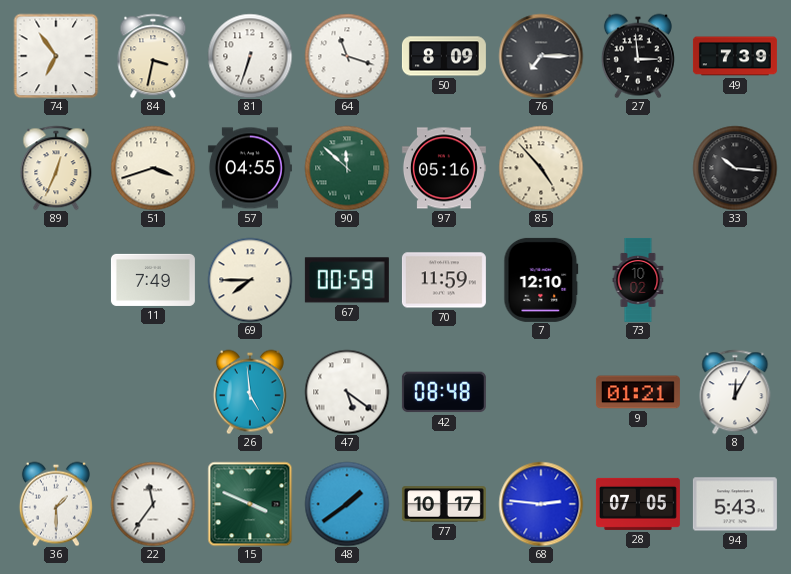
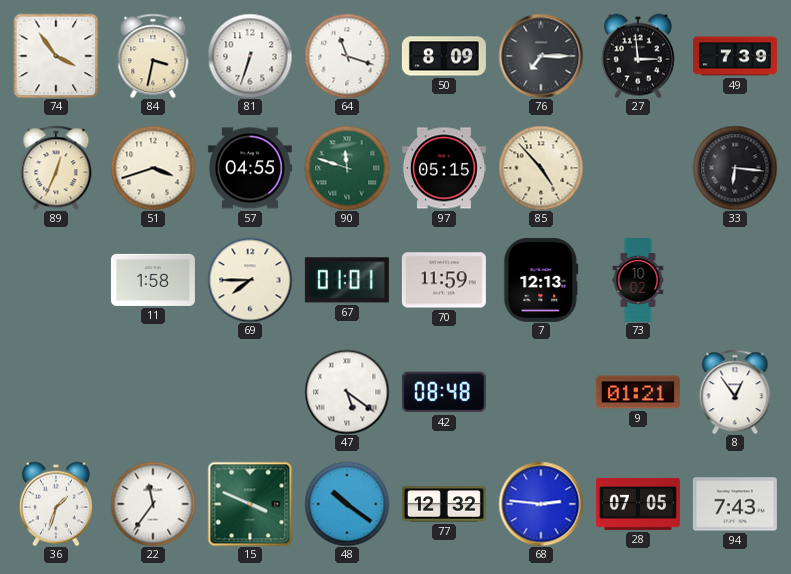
74: 6:54 -> 3:54 (56, 56)
90: 11:52 -> 11:48 (347, 168)
97: 05:16 -> 05:15 (444, 168)
33: 10:16 -> 6:16 (735, 168)
11: 7:49 -> 1:58 (153, 280)
67: 00:59 -> 01:01 (347, 280)
7: 12:10 -> 12:13 (541, 280)
26: 4:59 -> none (250, 392)
8: 12:05 -> 12:54 (735, 392)
36: 1:30 -> 1:33 (56, 504)
48: 1:39 -> 10:21 (347, 504)
77: 10:17 -> 12:32 (444, 504)
94: 5:43 -> 7:43 (735, 504)
